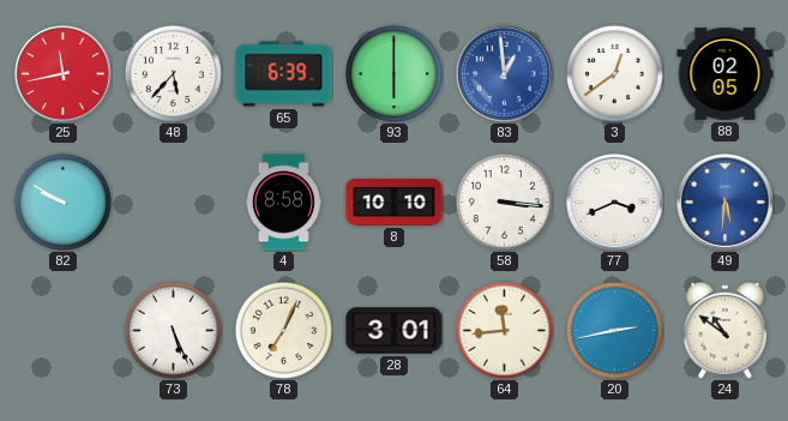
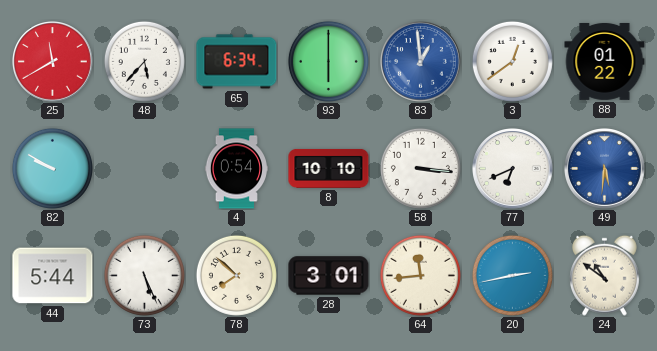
25: 11:43 -> 11:40 (53, 62)
65: 6:39 -> 6:34 (237, 62)
88: 02:05 -> 01:22 (605, 61)
4: 8:58 -> 0:54 (236, 169)
77: 3:41 -> 6:41 (513, 169)
44: none -> 5:44 (53, 276)
78: 7:04 -> 7:52 (236, 275)
